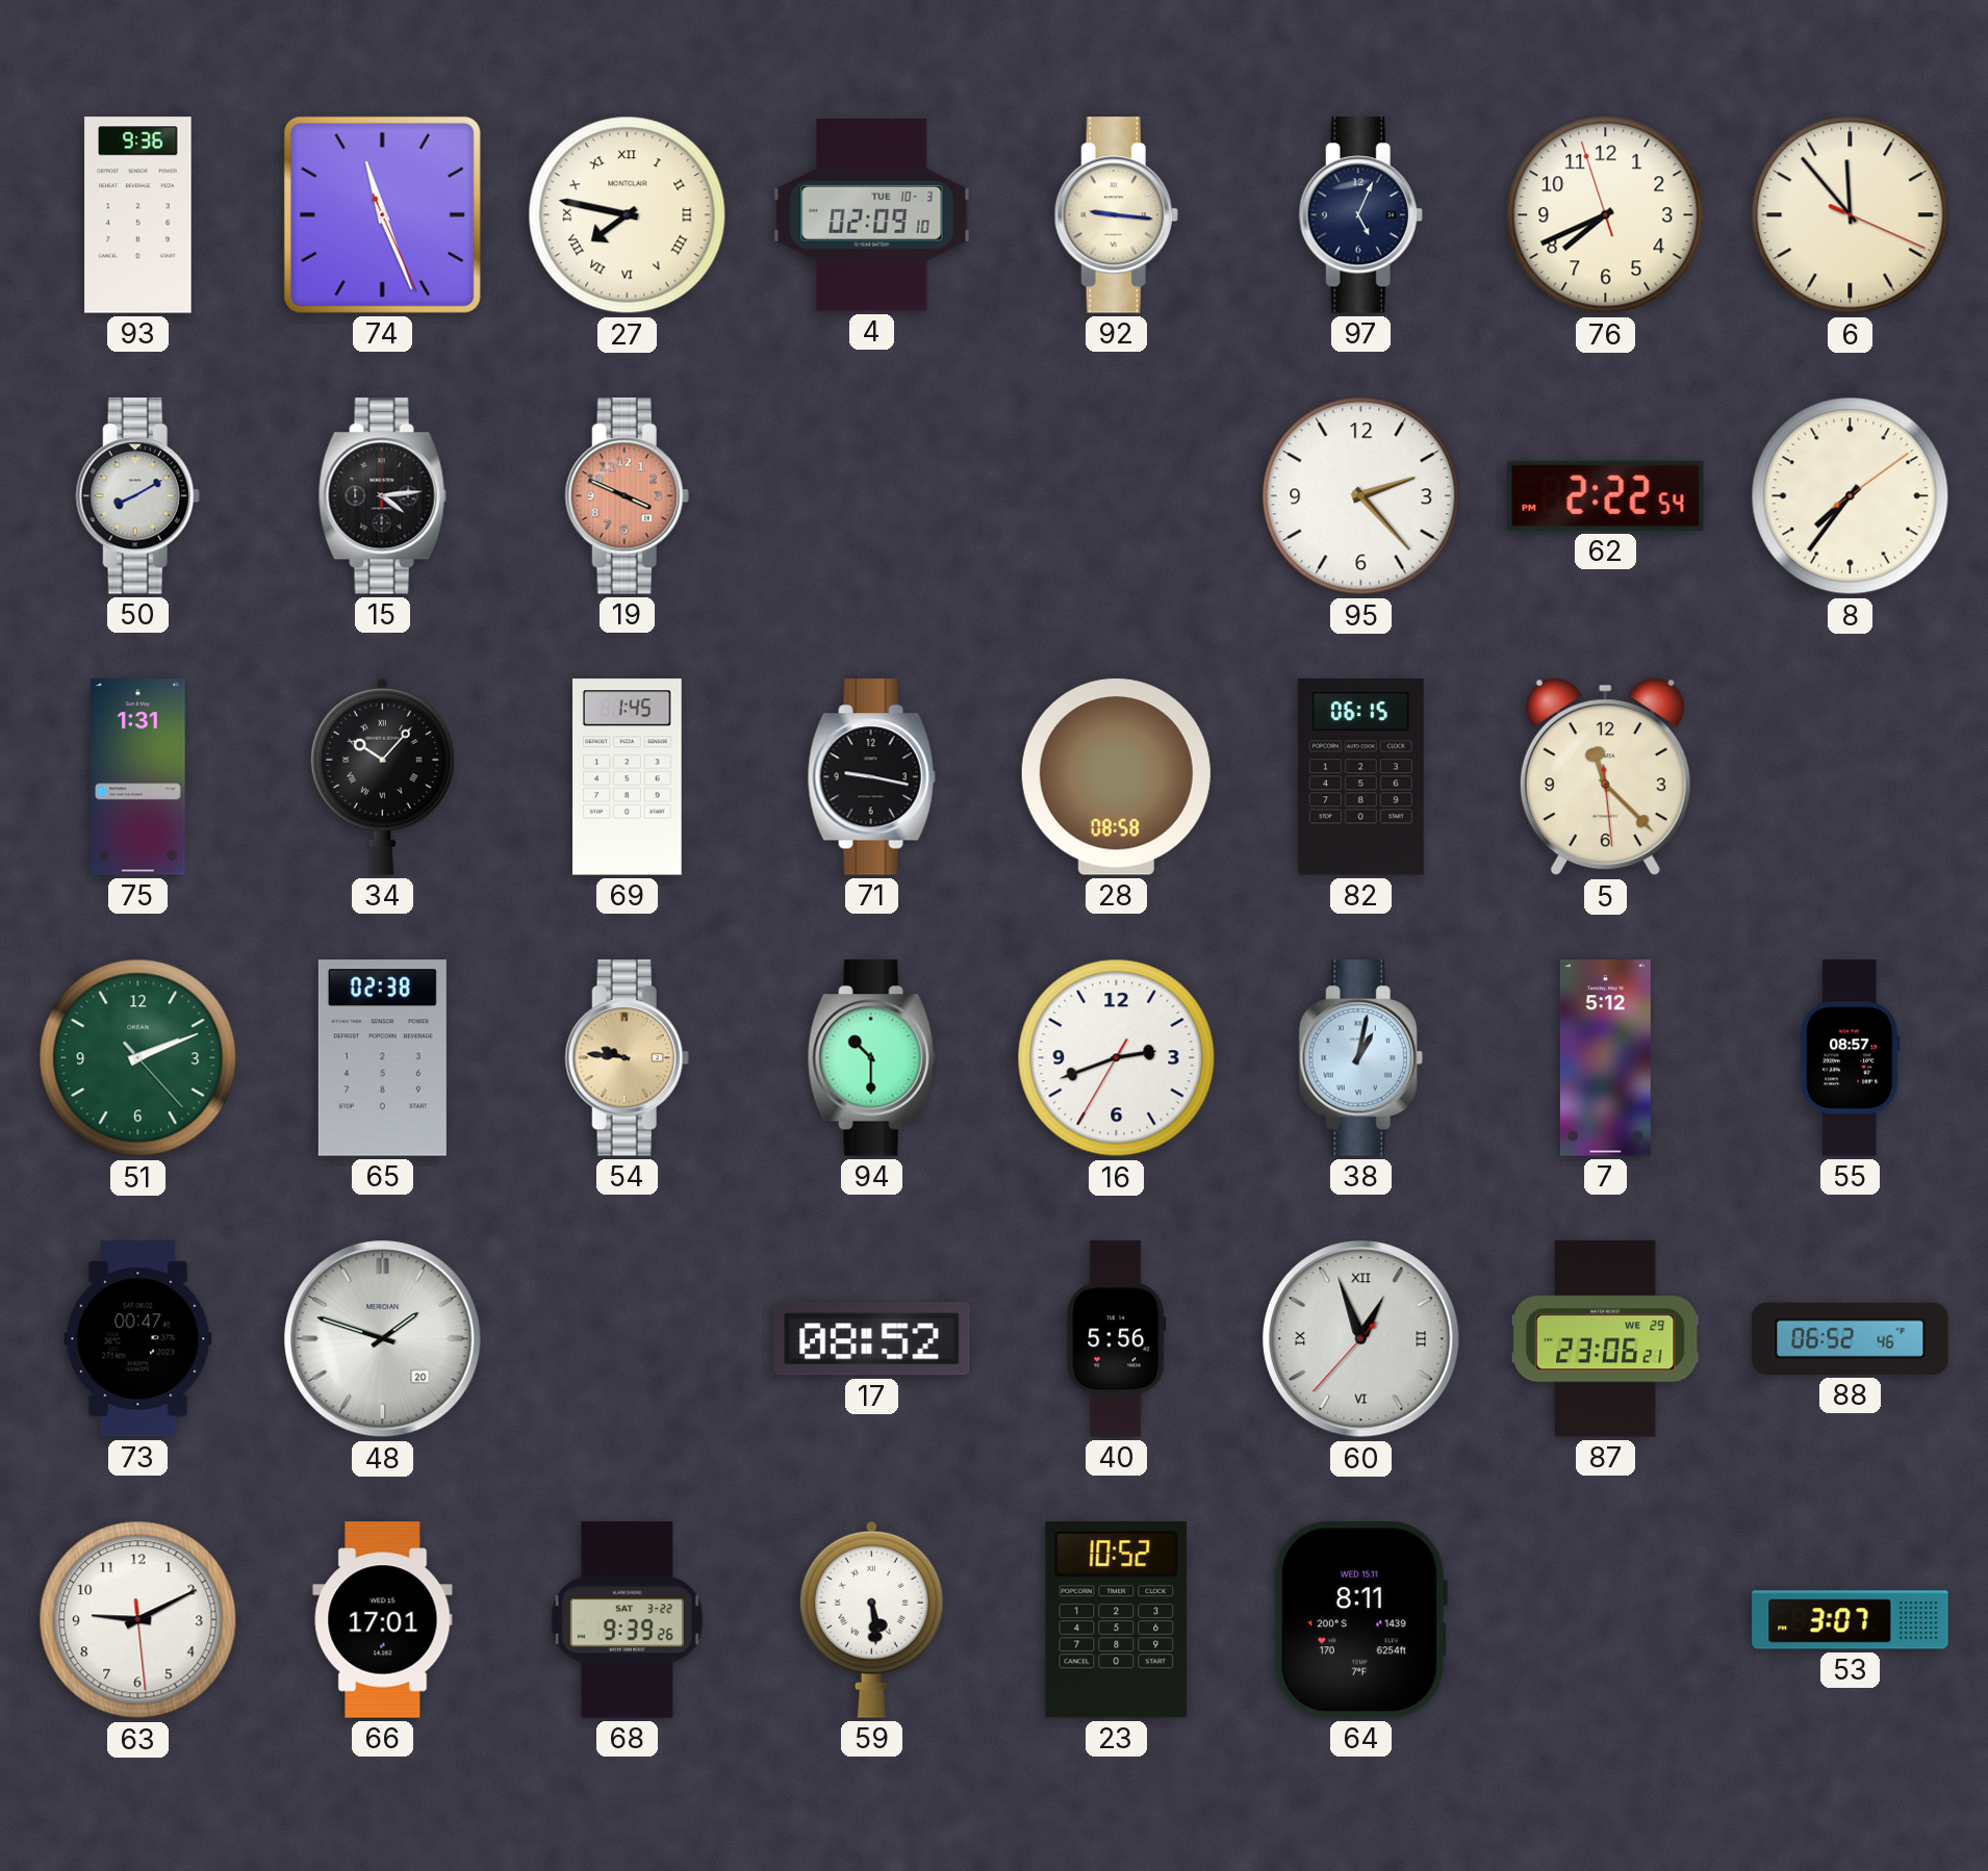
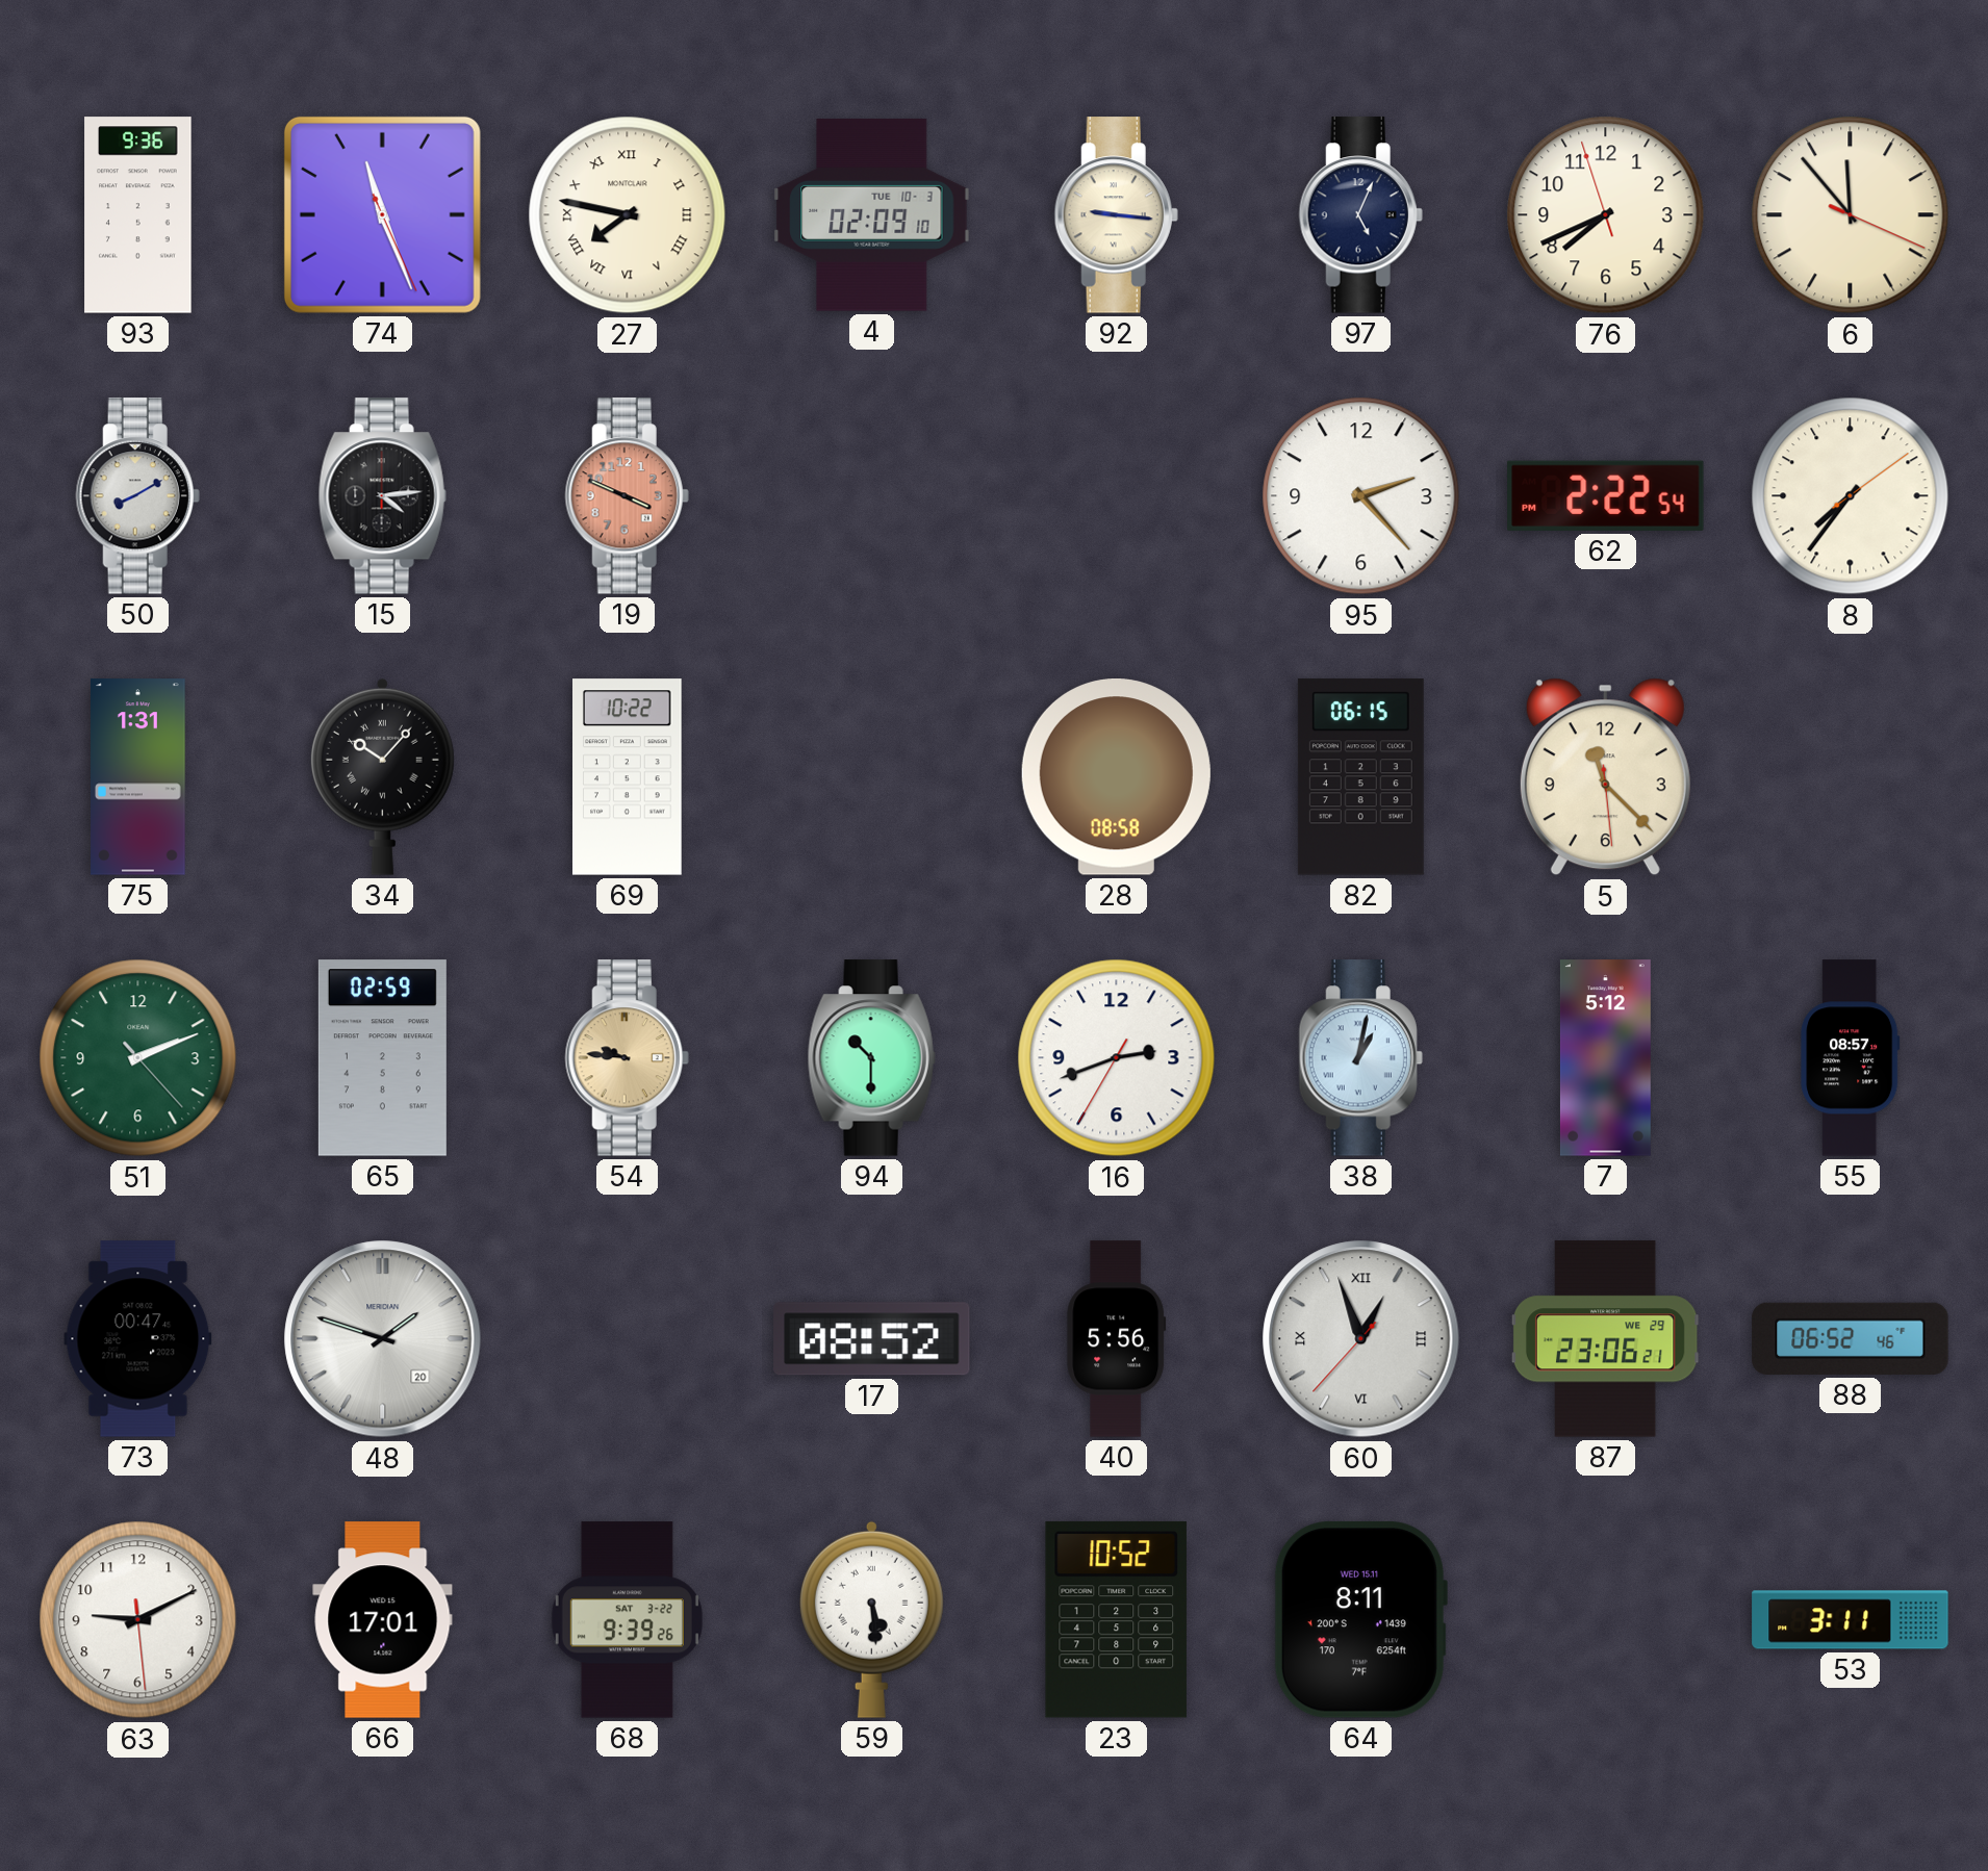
69: 1:45 -> 10:22 (628, 777)
71: 9:17 -> none (871, 777)
65: 02:38 -> 02:59 (382, 1058)
53: 3:07 -> 3:11 (1851, 1620)
